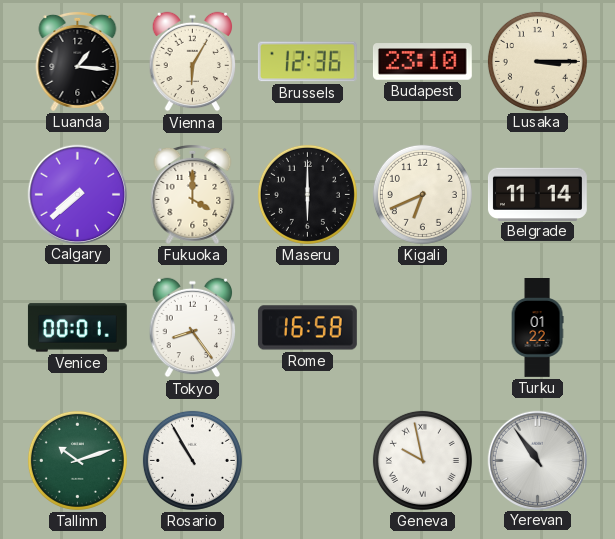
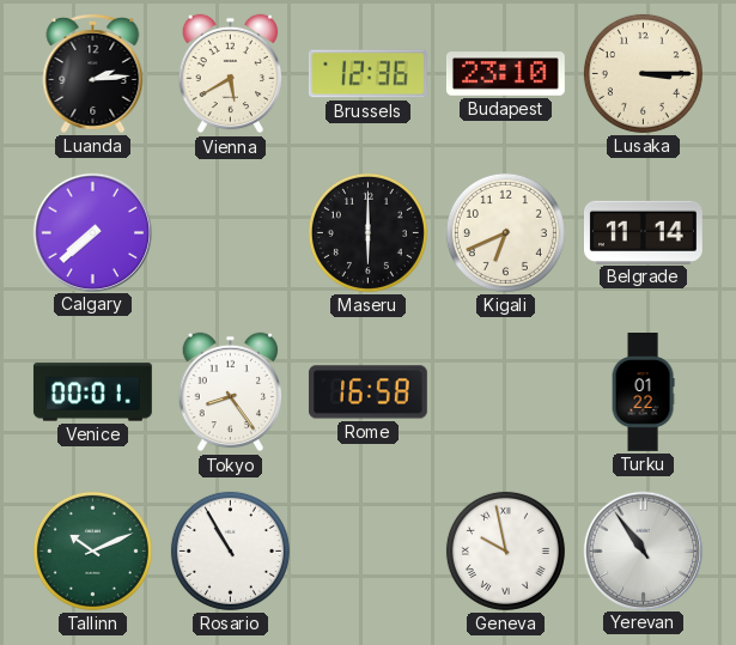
Luanda: 1:16 -> 2:14 (93, 73)
Vienna: 6:05 -> 5:40 (231, 74)
Fukuoka: 4:00 -> none (193, 194)
Tallinn: 10:12 -> 10:11 (92, 550)
